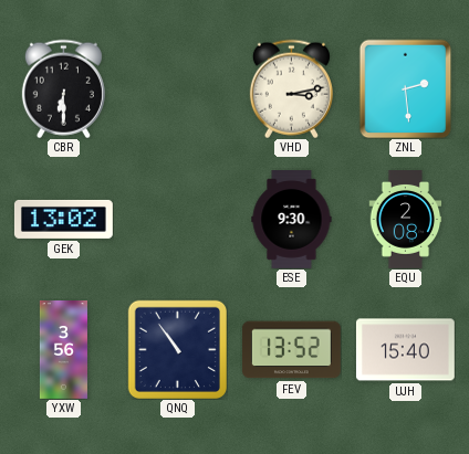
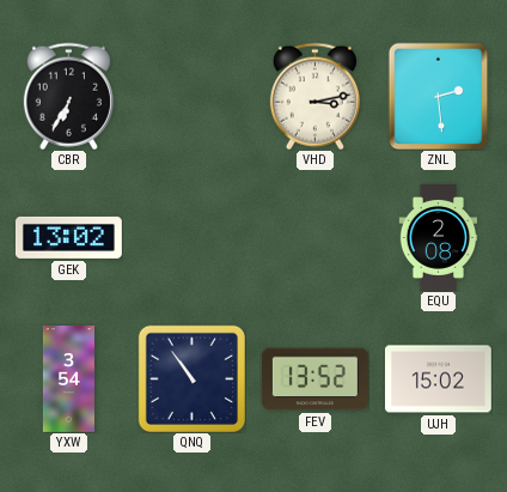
CBR: 6:30 -> 6:35 (68, 96)
ESE: 9:30 -> none (292, 220)
YXW: 3:56 -> 3:54 (68, 379)
UJH: 15:40 -> 15:02 (438, 379)
